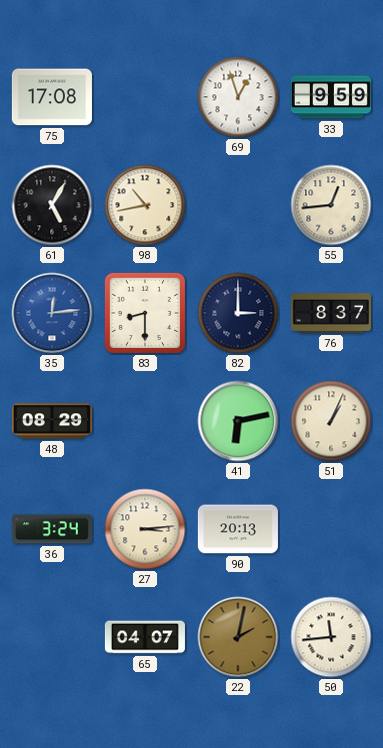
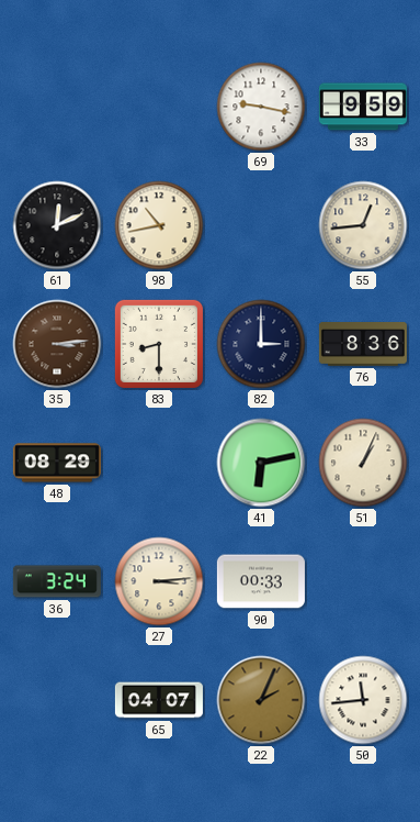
75: 17:08 -> none (52, 97)
69: 12:57 -> 9:17 (261, 107)
61: 5:05 -> 12:11 (57, 225)
35: 12:14 -> 3:14 (57, 344)
35 dial: blue -> brown (57, 344)
76: 8:37 -> 8:36 (363, 344)
90: 20:13 -> 00:33 (261, 581)
22: 2:02 -> 2:04 (261, 700)
